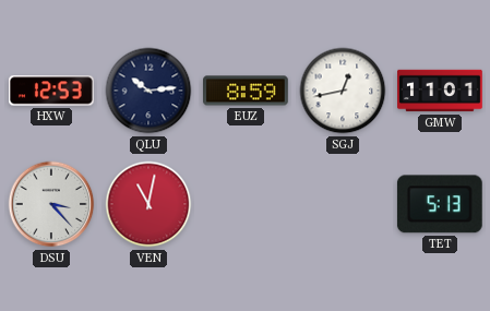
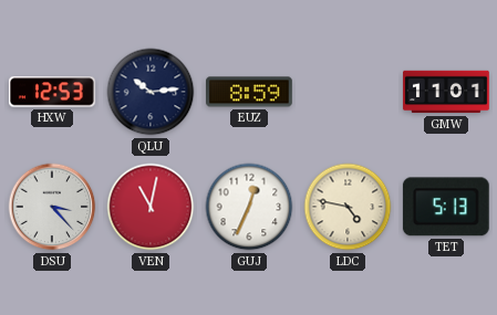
SGJ: 12:43 -> none (343, 91)
GUJ: none -> 12:34 (249, 207)
LDC: none -> 4:47 (348, 207)
